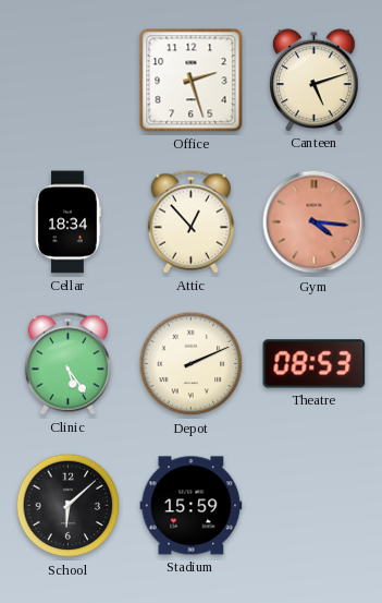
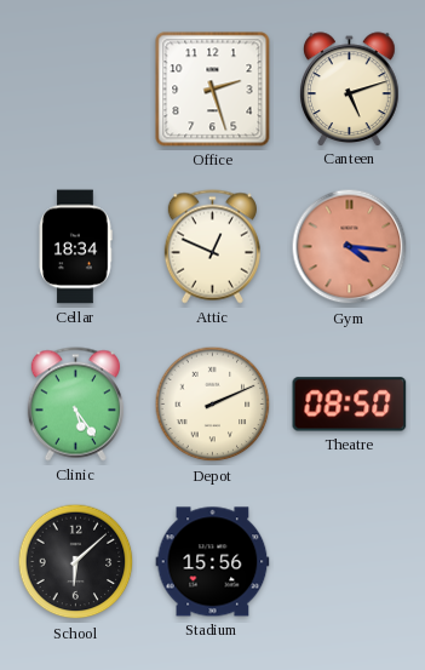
Attic: 12:53 -> 12:49 (212, 247)
Theatre: 08:53 -> 08:50 (350, 405)
Stadium: 15:59 -> 15:56 (213, 562)
